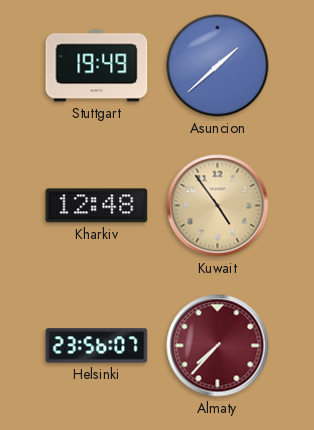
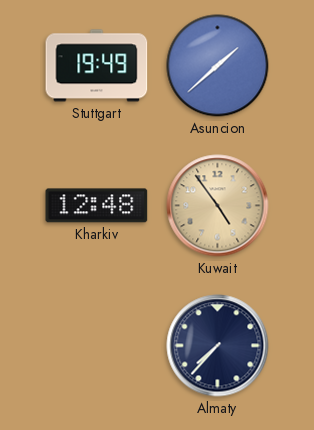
Helsinki: 23:56 -> none (97, 346)
Almaty dial: burgundy -> navy (218, 346)
